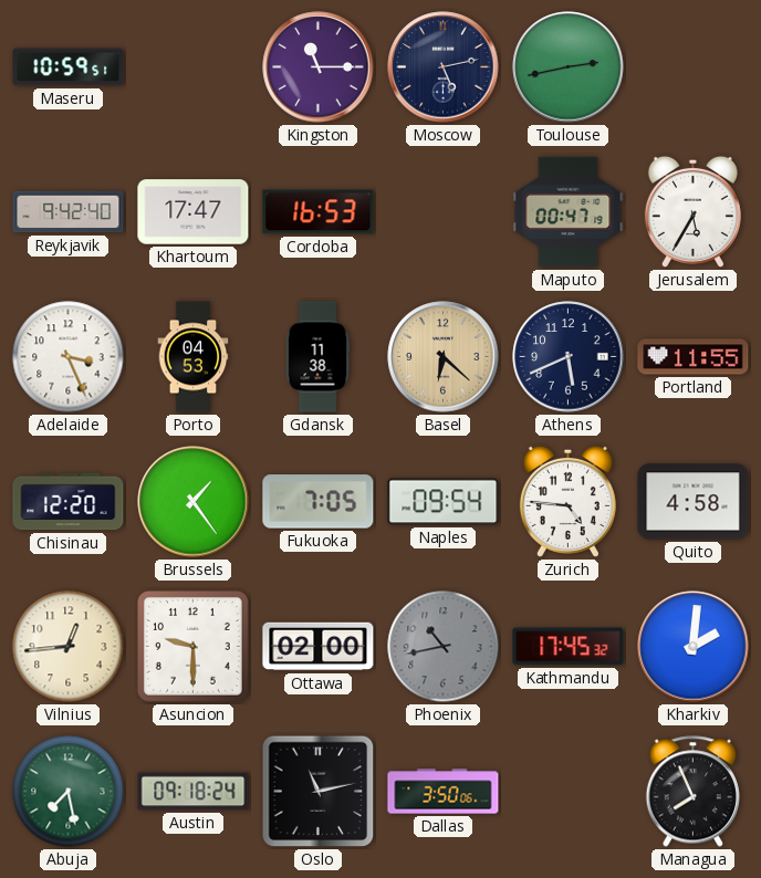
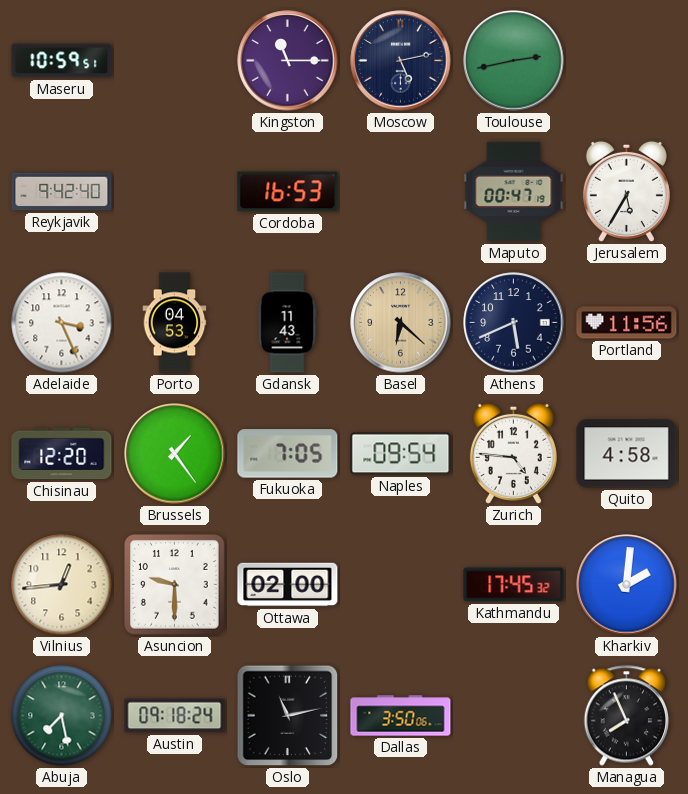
Khartoum: 17:47 -> none (194, 212)
Gdansk: 11:38 -> 11:43 (287, 323)
Portland: 11:55 -> 11:56 (627, 323)
Phoenix: 10:43 -> none (444, 647)
